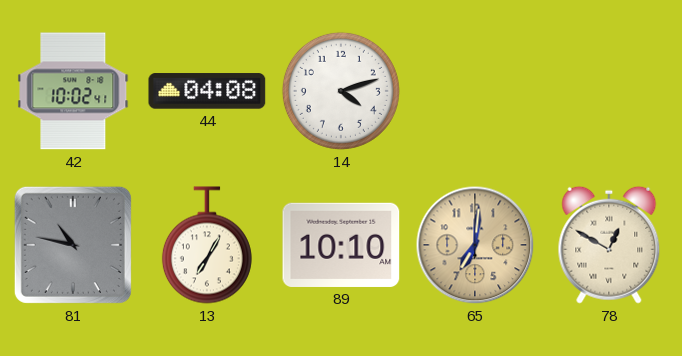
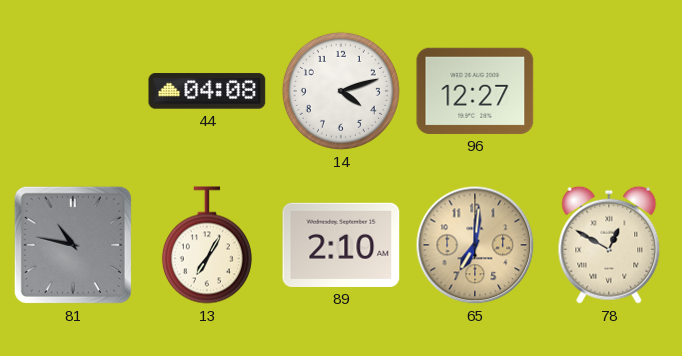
42: 10:02 -> none (73, 91)
96: none -> 12:27 (475, 91)
89: 10:10 -> 2:10 (341, 245)
